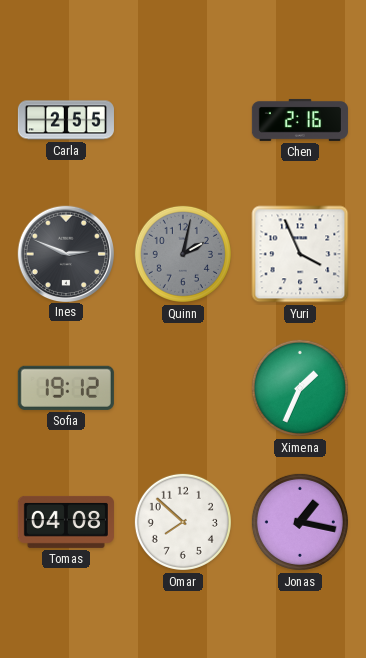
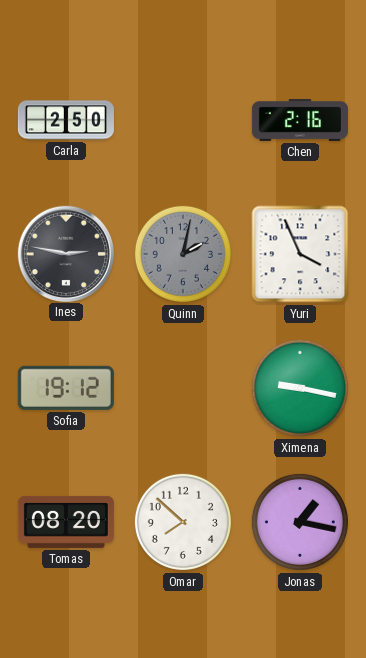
Carla: 2:55 -> 2:50 (66, 120)
Ines: 2:49 -> 2:47 (65, 253)
Ximena: 1:34 -> 9:17 (300, 388)
Tomas: 04:08 -> 08:20 (66, 522)
